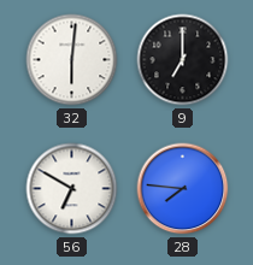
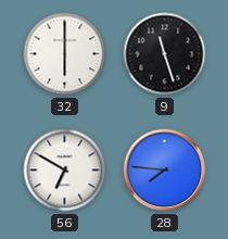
32: 6:01 -> 6:00 (65, 54)
9: 7:00 -> 11:27 (165, 54)
